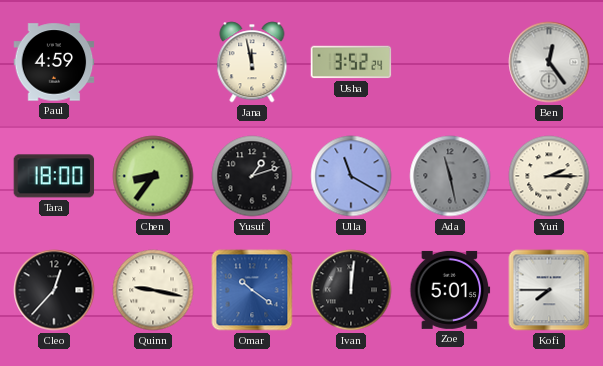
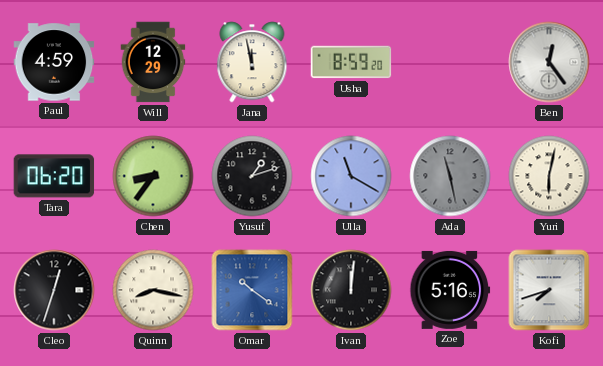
Will: none -> 12:29 (153, 62)
Usha: 3:52 -> 8:59 (351, 62)
Tara: 18:00 -> 06:20 (54, 176)
Yuri: 2:15 -> 6:02 (549, 176)
Cleo: 12:37 -> 12:33 (54, 290)
Quinn: 9:17 -> 8:17 (153, 290)
Zoe: 5:01 -> 5:16 (450, 290)
Kofi: 7:45 -> 7:42 (549, 290)
